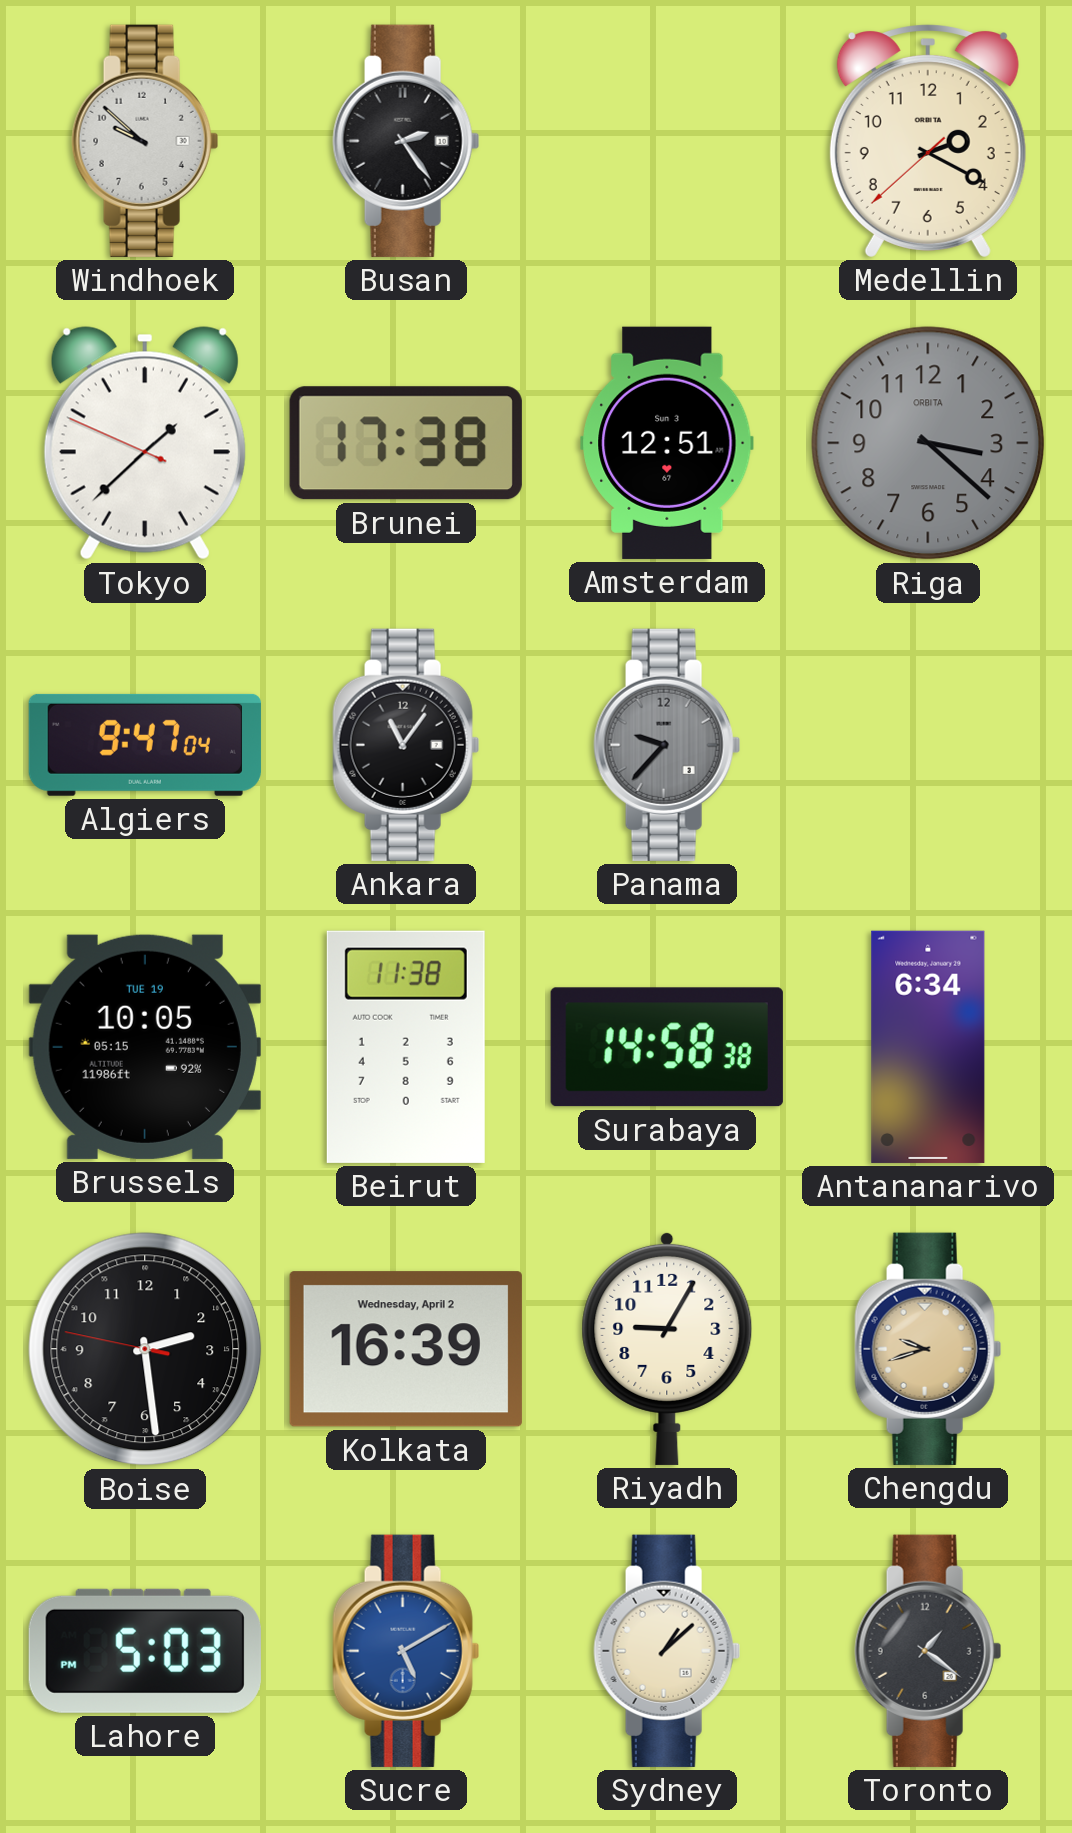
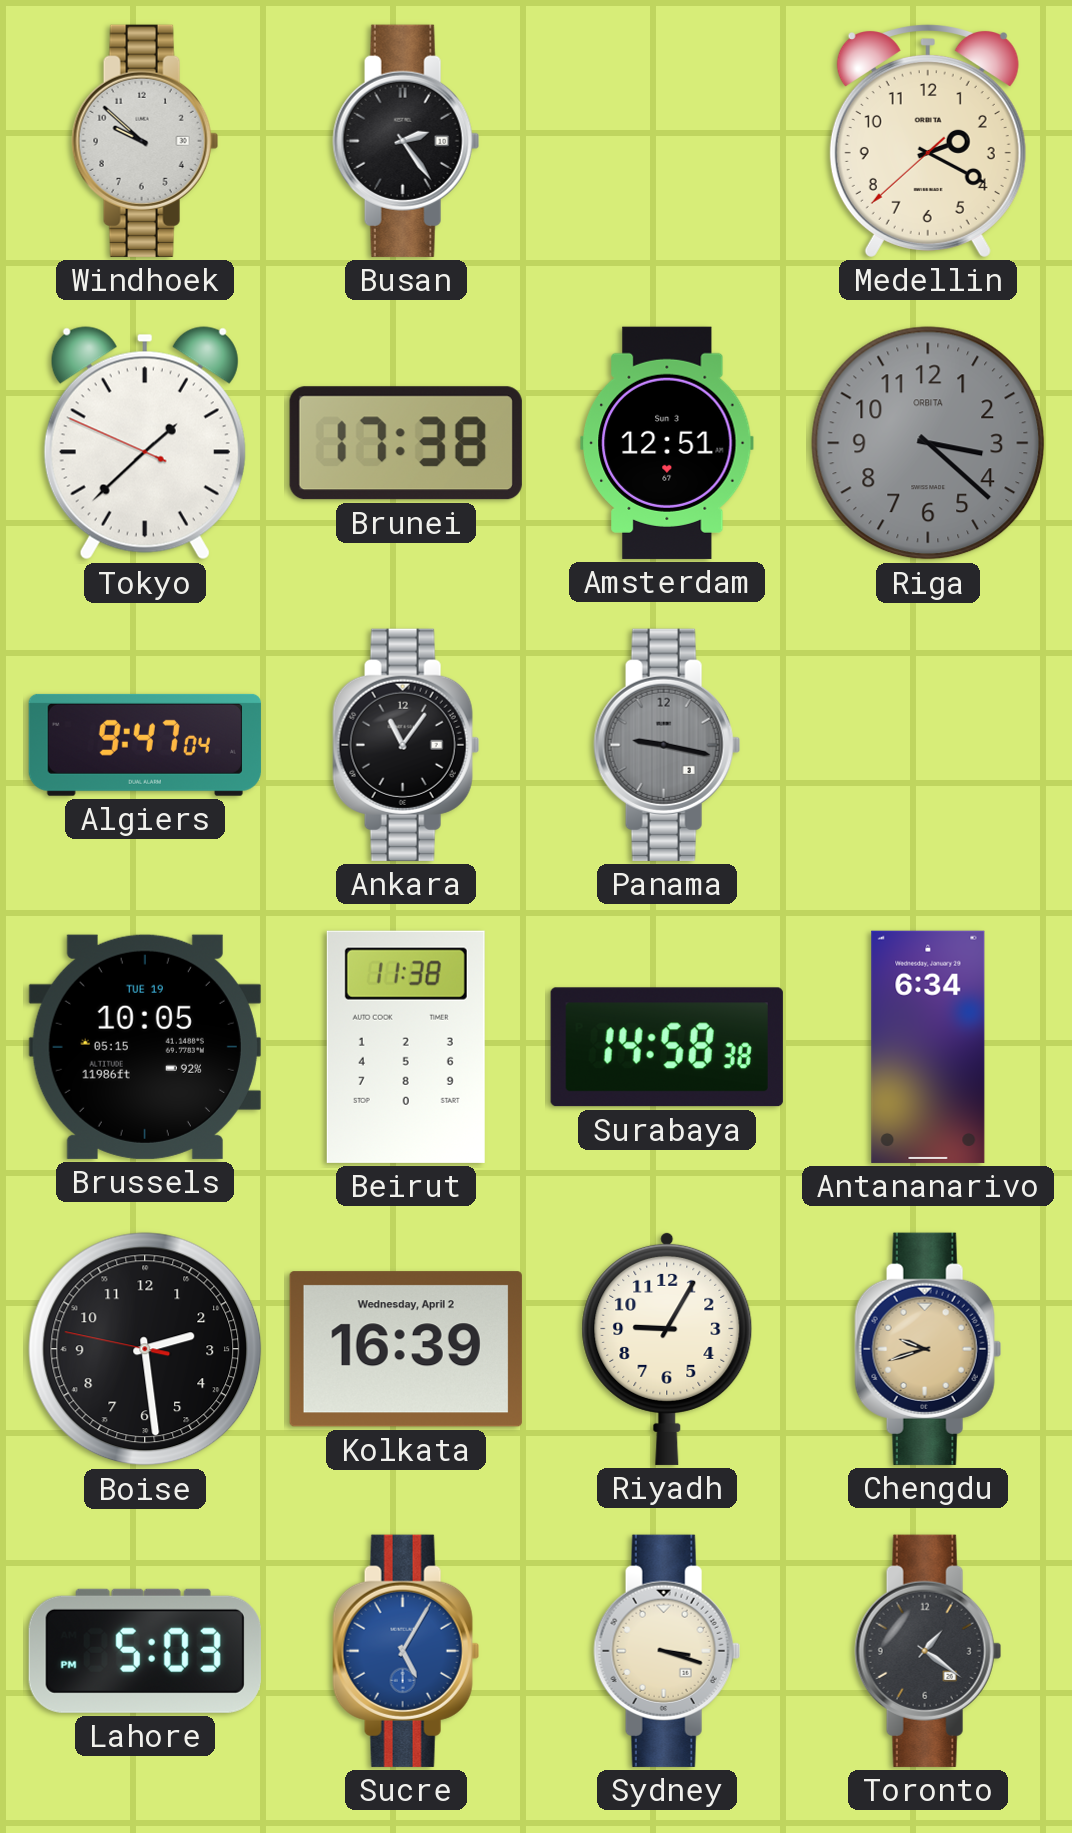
Panama: 9:37 -> 9:17 (667, 745)
Sucre: 5:10 -> 5:05 (406, 1651)
Sydney: 1:08 -> 3:18 (667, 1651)
